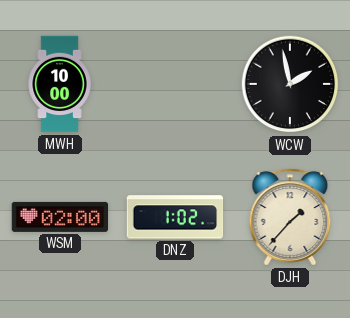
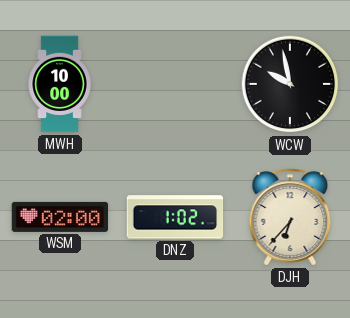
WCW: 1:58 -> 9:58 (290, 84)
DJH: 1:37 -> 6:37 (290, 217)
